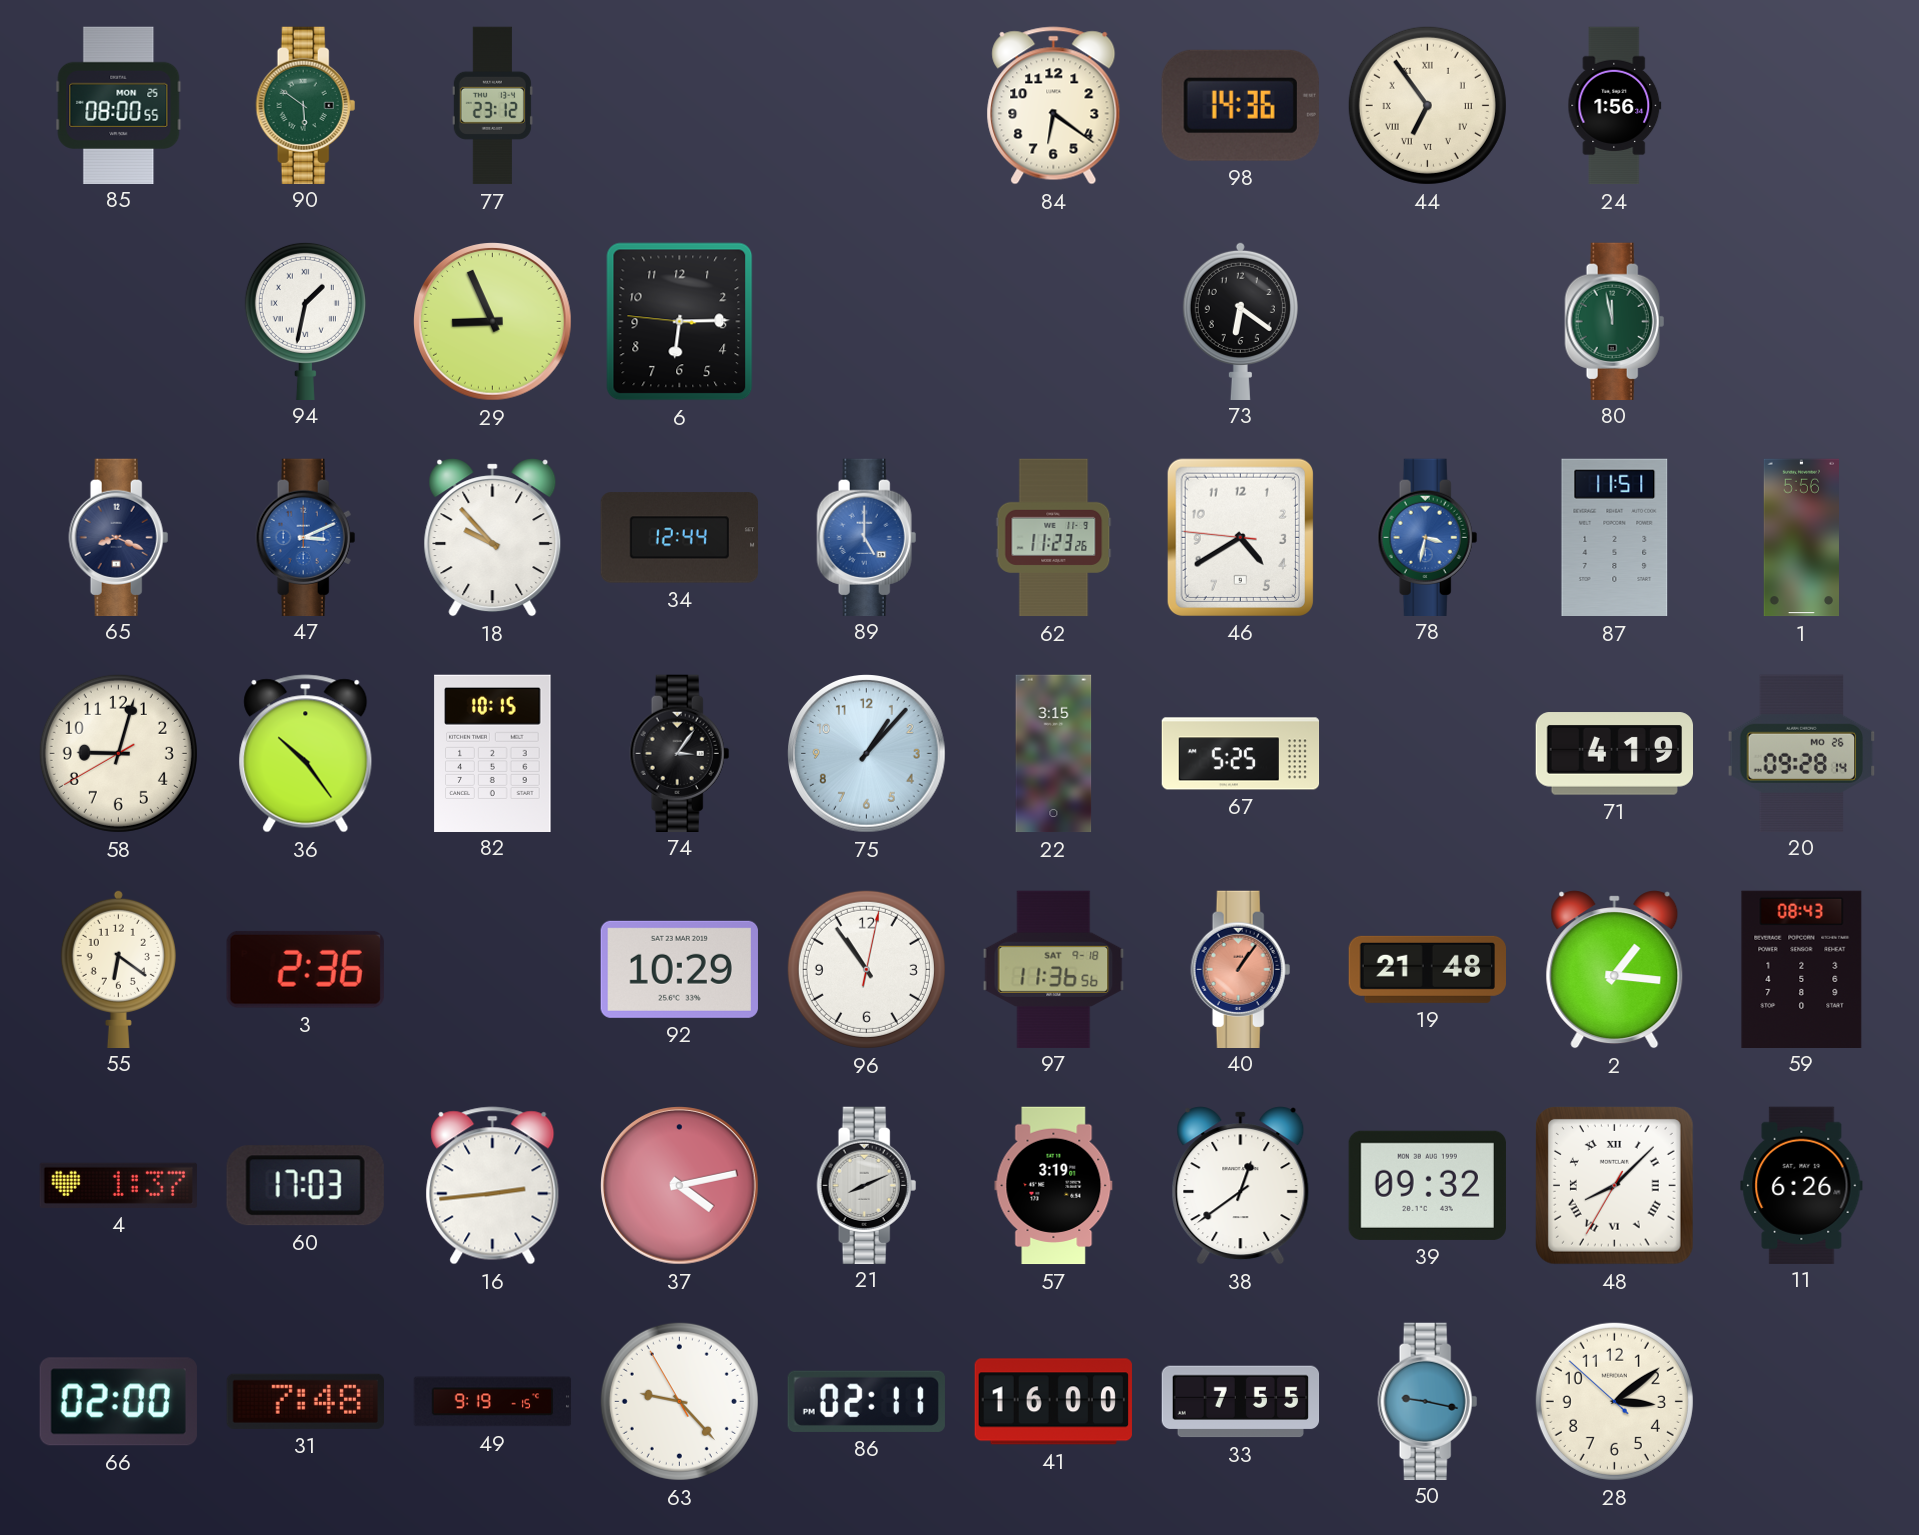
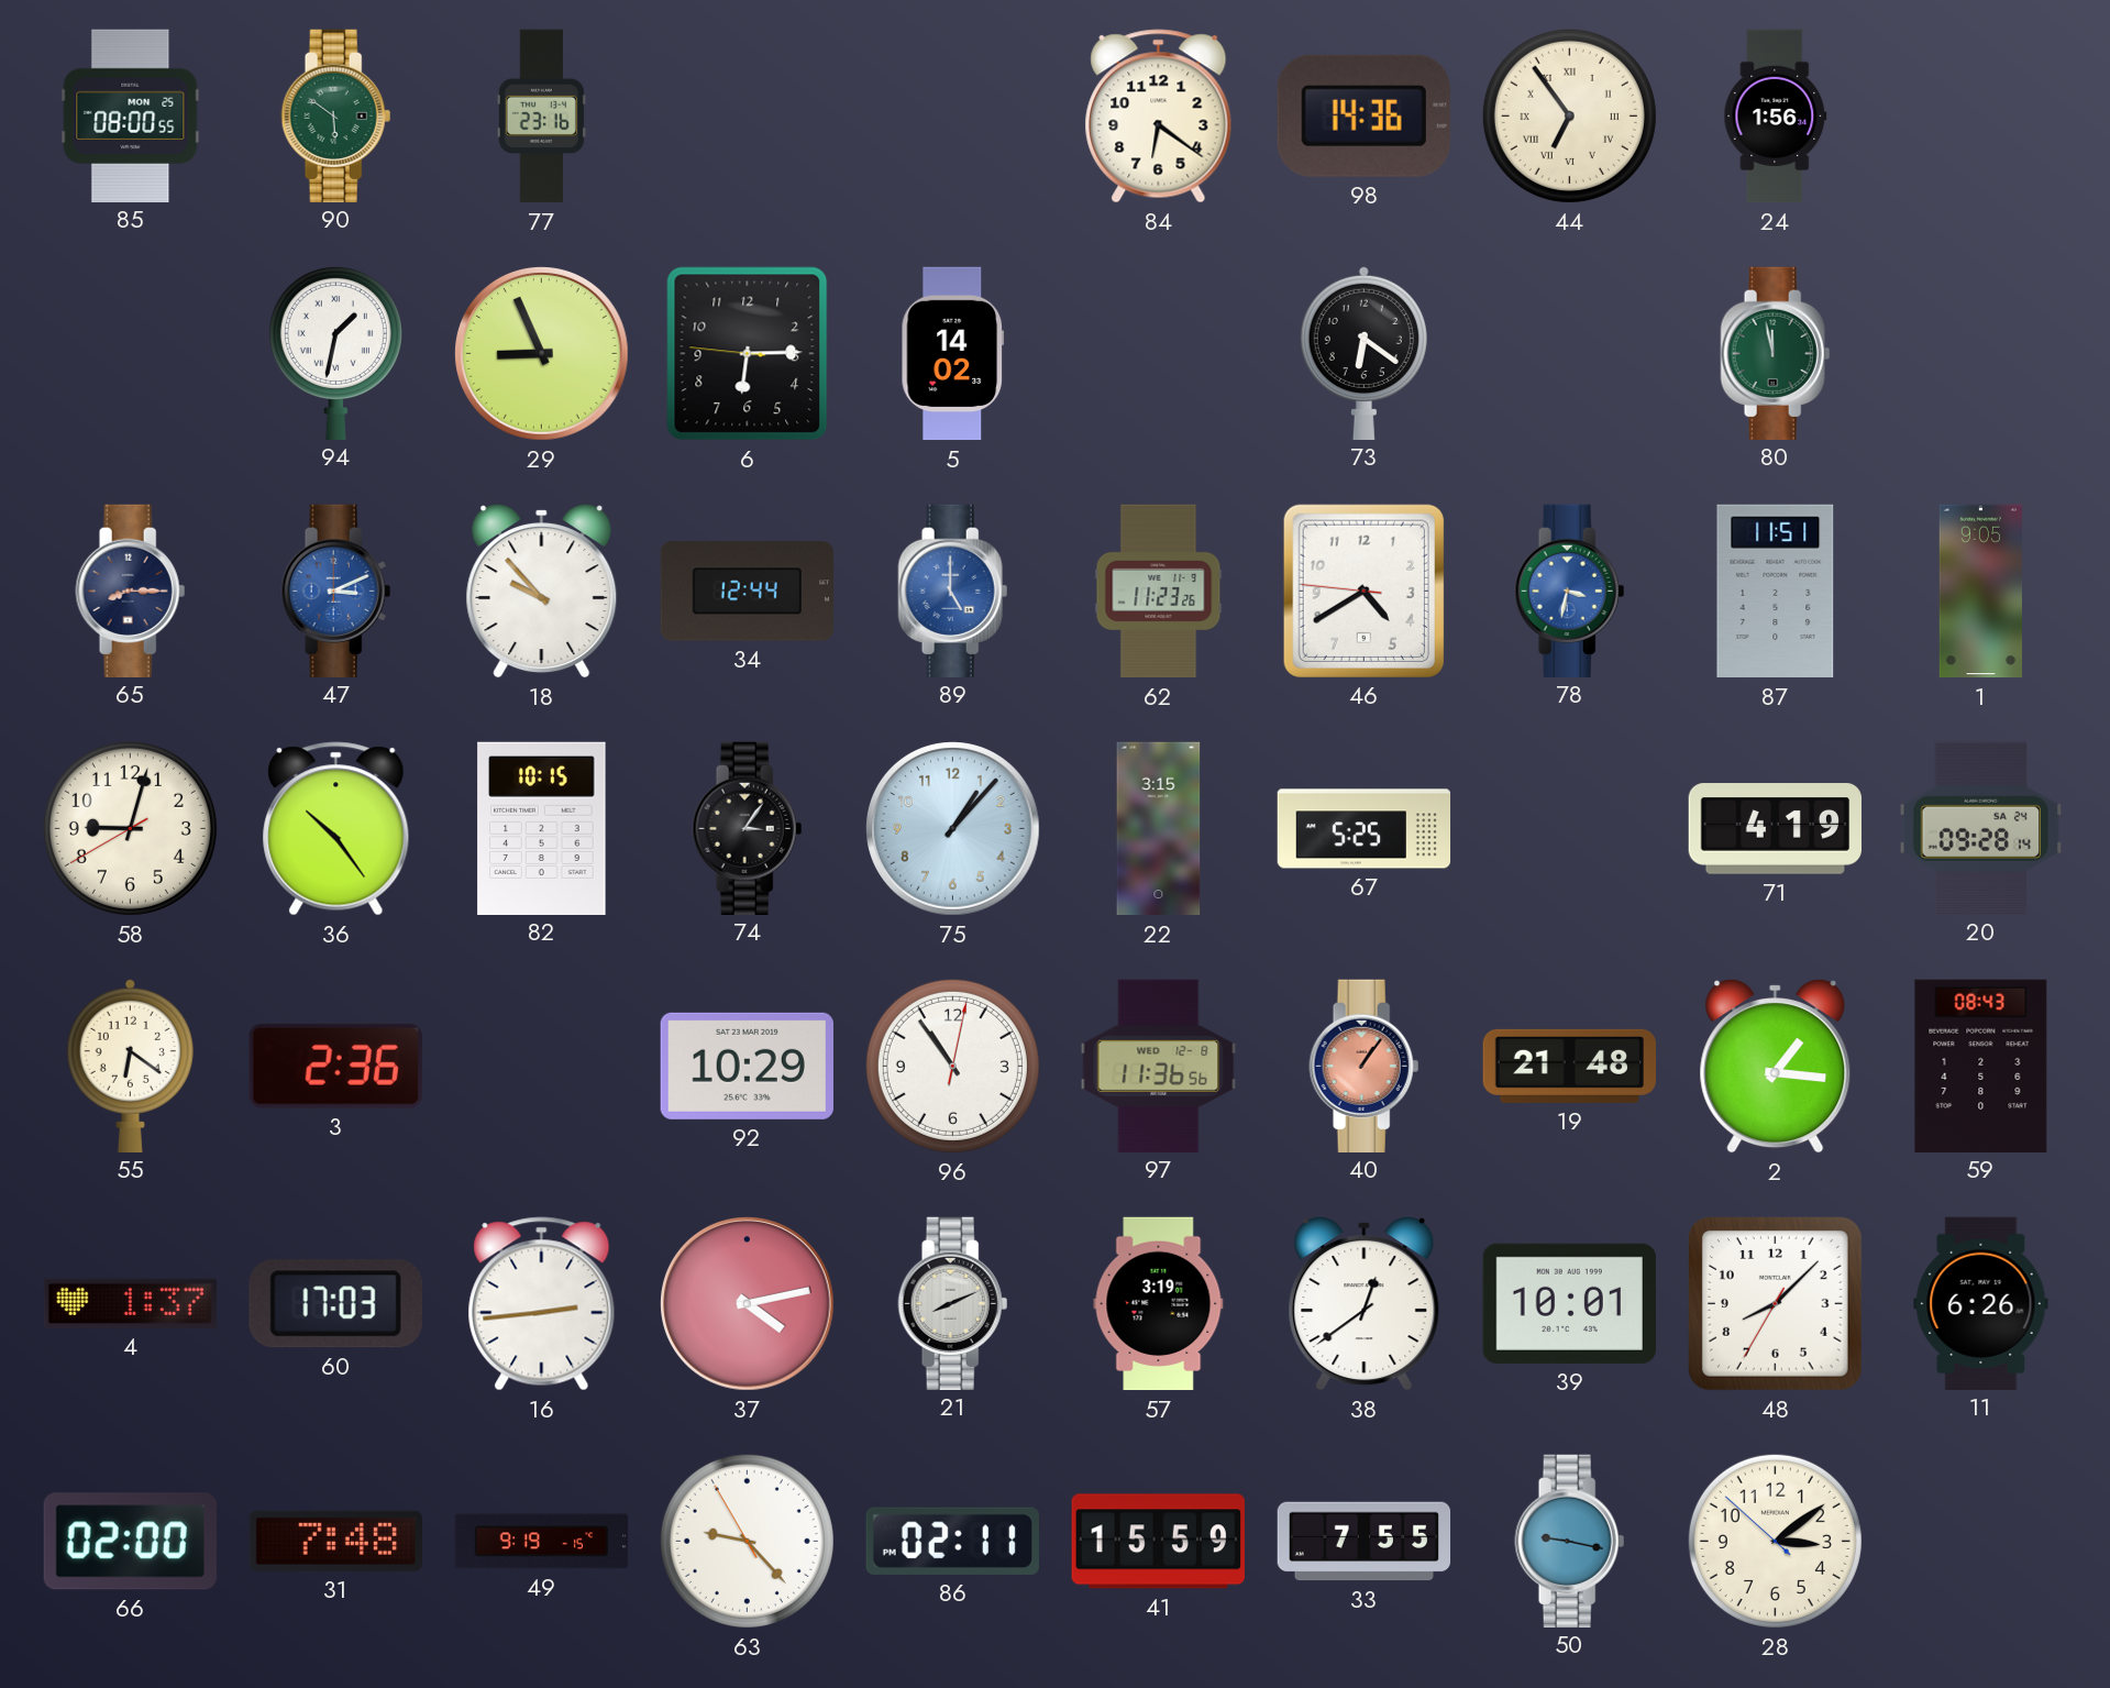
77: 23:12 -> 23:16 (541, 117)
5: none -> 14:02 (953, 354)
65: 8:19 -> 8:15 (131, 591)
1: 5:56 -> 9:05 (1980, 592)
20 date: MO 26 -> SA 24 (1981, 828)
97 date: SAT 9-18 -> WED 12-8 (1159, 1066)
39: 09:32 -> 10:01 (1569, 1303)
48 numerals: Roman -> Arabic (1775, 1303)
41: 16:00 -> 15:59 (1158, 1542)
